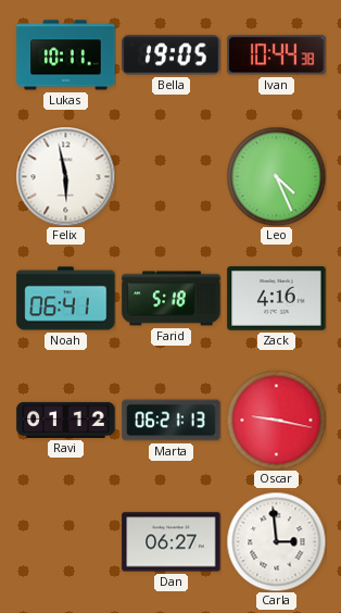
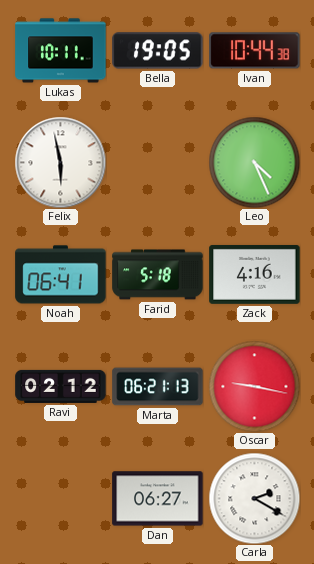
Ravi: 01:12 -> 02:12 (61, 386)
Carla: 2:59 -> 2:20 (254, 498)
